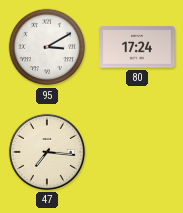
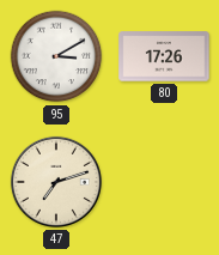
80: 17:24 -> 17:26 (164, 56)
47: 7:16 -> 7:12 (56, 182)
